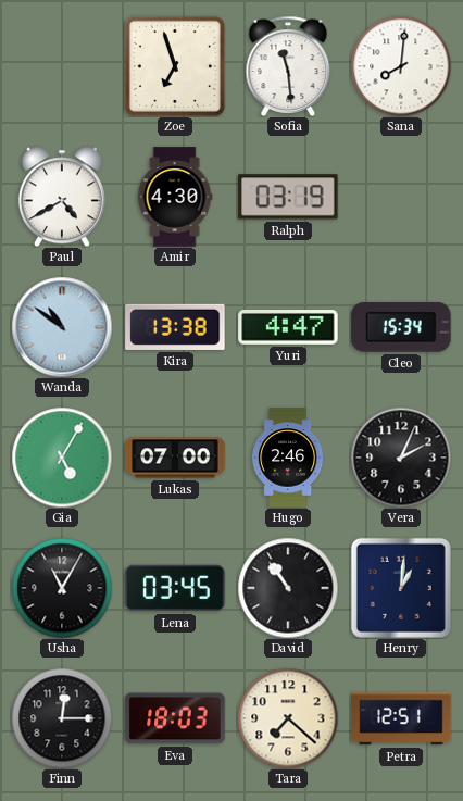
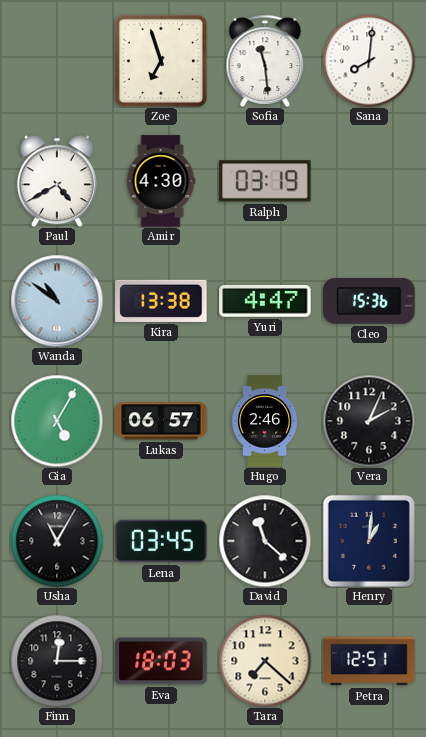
Cleo: 15:34 -> 15:36 (369, 301)
Lukas: 07:00 -> 06:57 (161, 421)
David: 10:54 -> 11:22 (265, 541)
